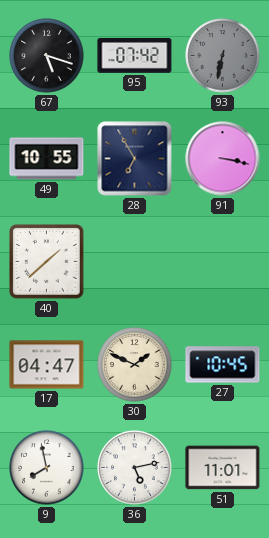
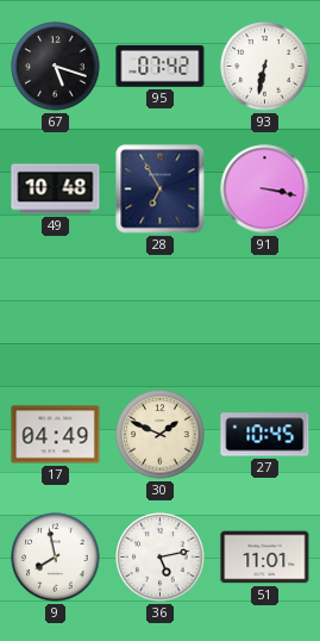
93 dial: grey -> white (265, 67)
49: 10:55 -> 10:48 (56, 189)
40: 1:38 -> none (47, 262)
17: 04:47 -> 04:49 (56, 435)
